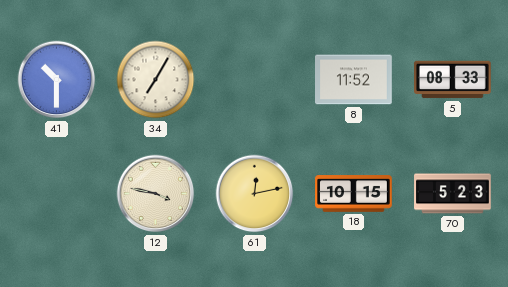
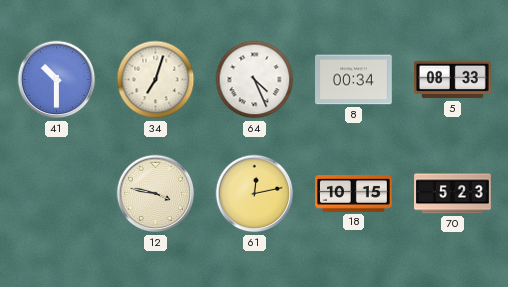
34: 7:05 -> 7:03 (156, 80)
64: none -> 4:26 (255, 80)
8: 11:52 -> 00:34 (354, 80)
